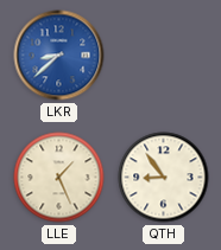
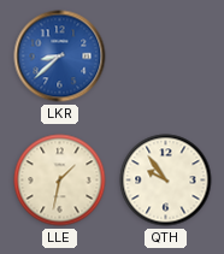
LLE: 1:26 -> 1:32 (60, 181)
QTH: 8:54 -> 9:54 (166, 181)
